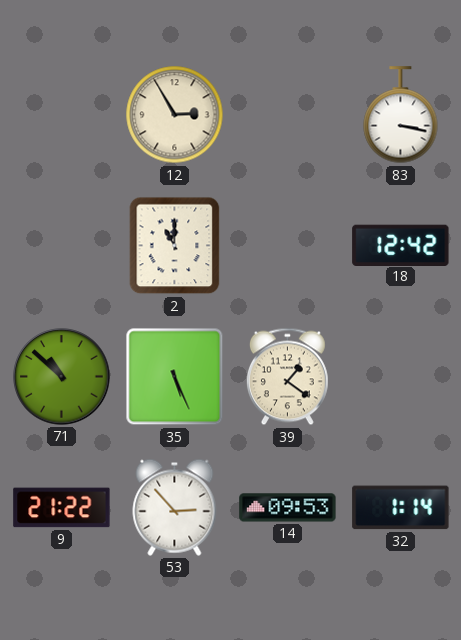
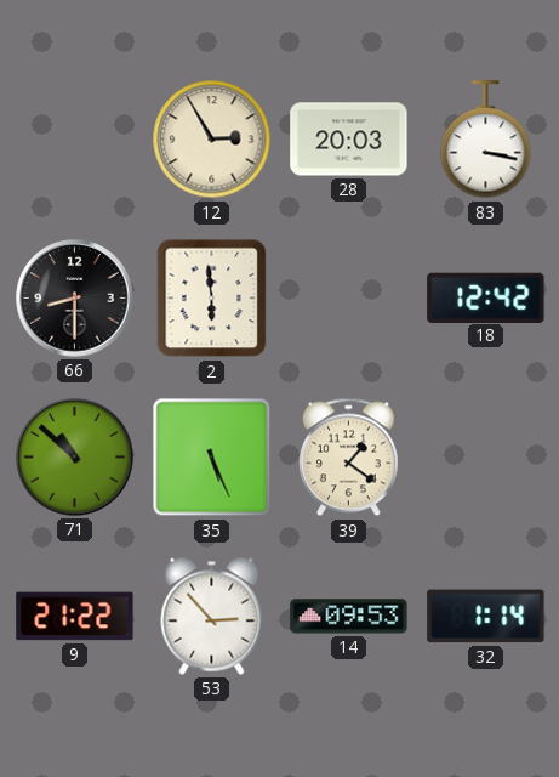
28: none -> 20:03 (349, 140)
66: none -> 8:30 (75, 299)
2: 11:00 -> 5:59 (212, 299)
